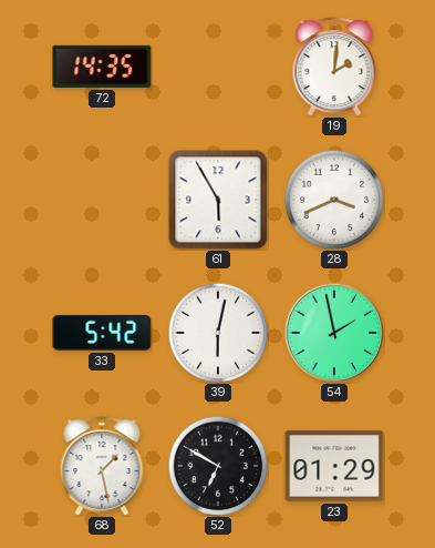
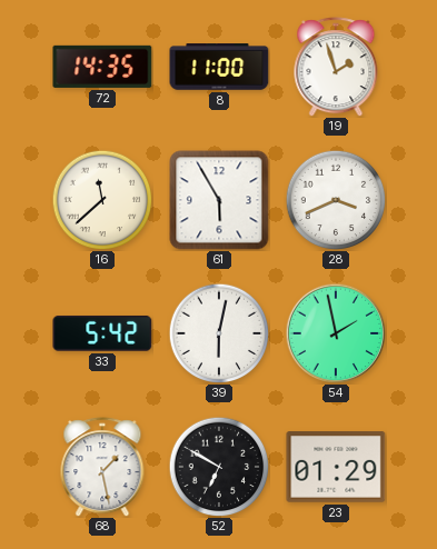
8: none -> 11:00 (219, 67)
19: 2:01 -> 1:57 (336, 67)
16: none -> 11:38 (102, 200)
